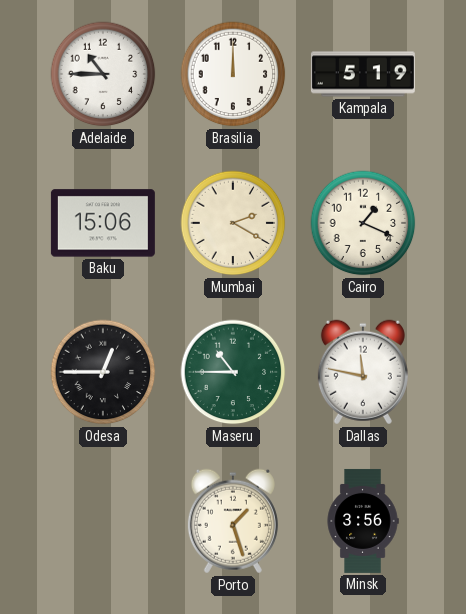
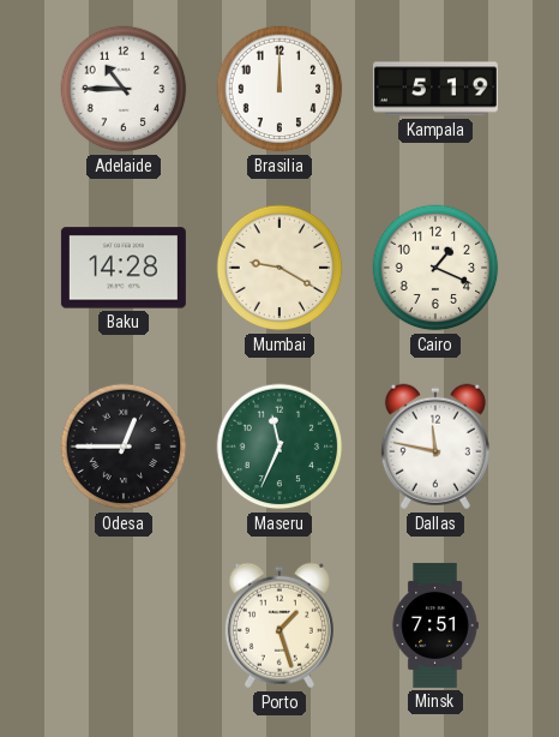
Baku: 15:06 -> 14:28 (124, 268)
Mumbai: 2:20 -> 9:20 (279, 268)
Maseru: 10:45 -> 11:34 (279, 447)
Minsk: 3:56 -> 7:51 (435, 625)
